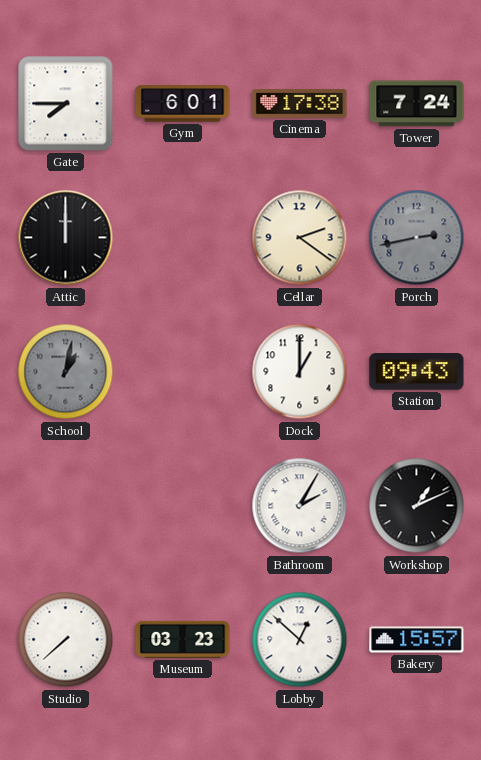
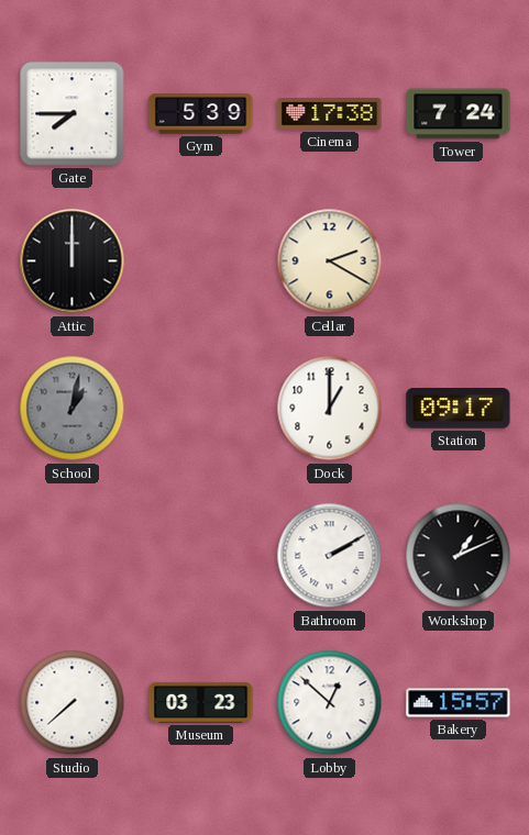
Gym: 6:01 -> 5:39 (201, 114)
Cellar: 2:21 -> 2:20 (330, 261)
Porch: 2:43 -> none (417, 238)
Station: 09:43 -> 09:17 (459, 409)
Bathroom: 2:05 -> 2:10 (330, 556)
